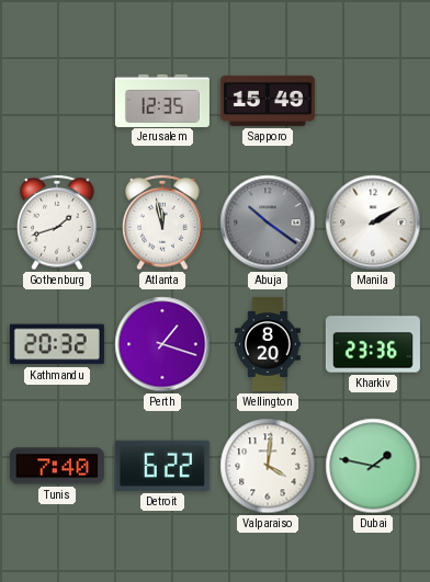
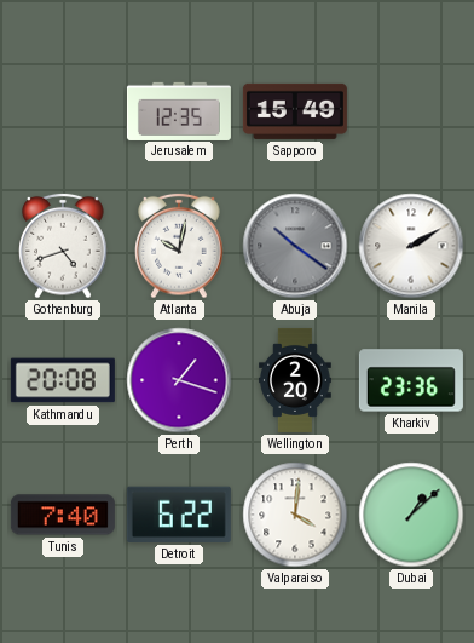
Gothenburg: 1:42 -> 4:42 (63, 246)
Atlanta: 11:58 -> 10:02 (179, 246)
Kathmandu: 20:32 -> 20:08 (63, 380)
Wellington: 8:20 -> 2:20 (295, 380)
Dubai: 1:47 -> 1:08 (411, 515)
